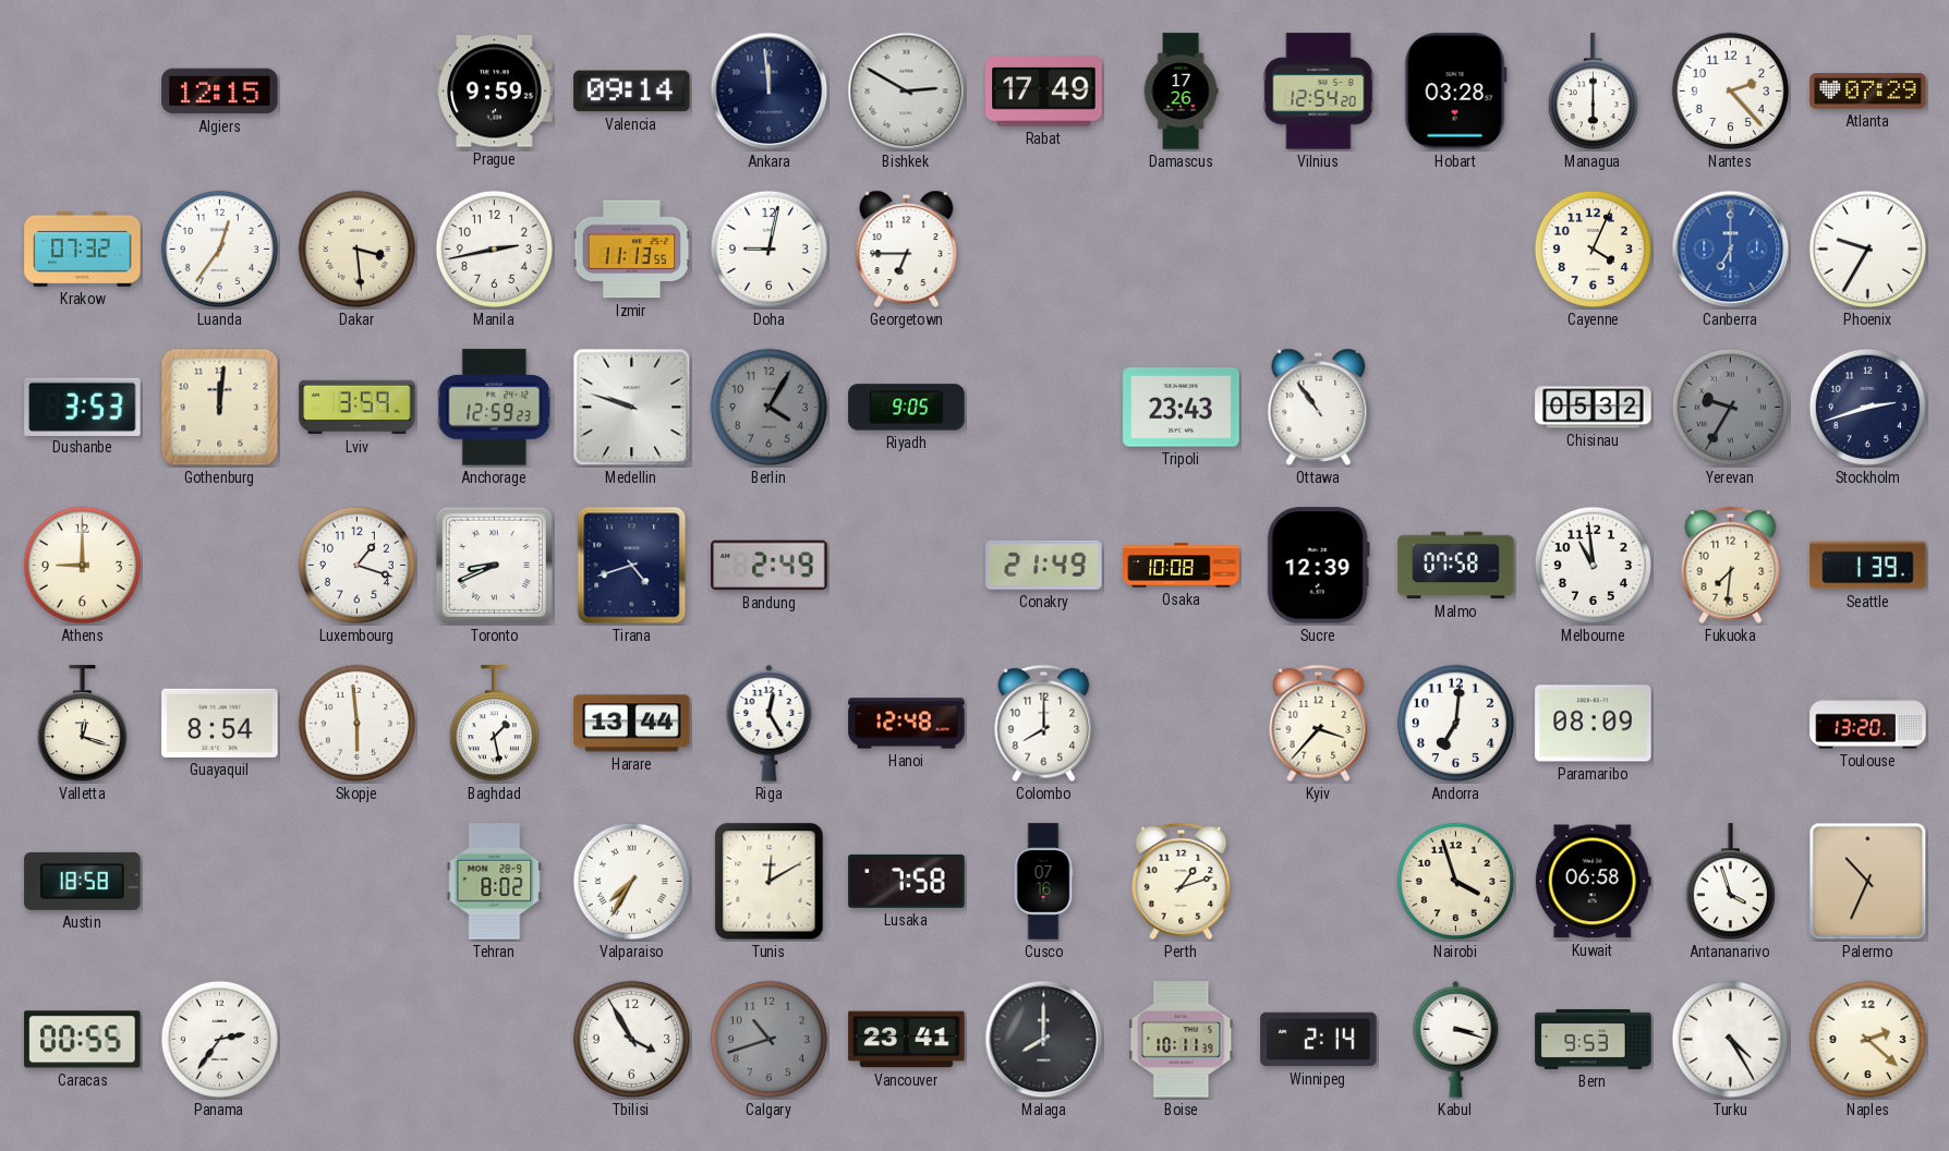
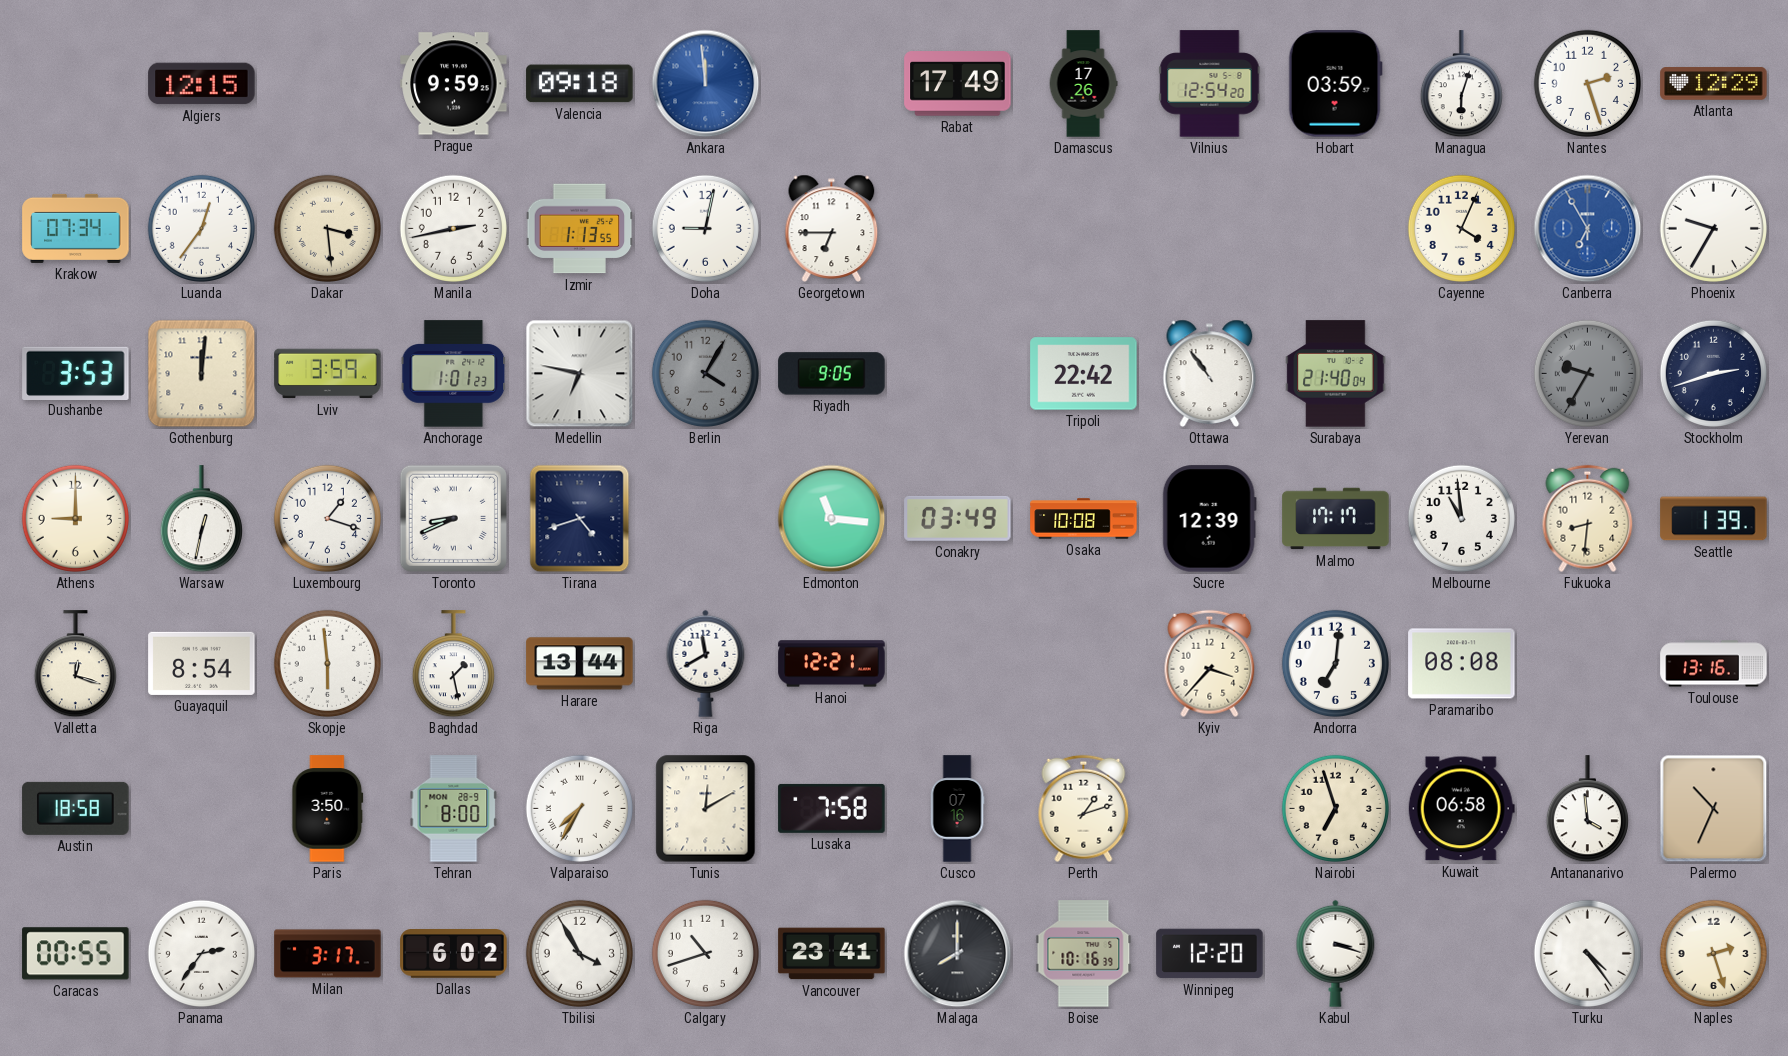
Valencia: 09:14 -> 09:18 (580, 84)
Ankara dial: navy -> blue (706, 84)
Bishkek: 2:50 -> none (907, 92)
Hobart: 03:28 -> 03:59 (1335, 84)
Managua: 6:00 -> 6:03 (1461, 84)
Nantes: 2:23 -> 2:27 (1587, 83)
Atlanta: 07:29 -> 12:29 (1714, 84)
Krakow: 07:32 -> 07:34 (76, 228)
Izmir: 11:13 -> 1:13 (580, 229)
Canberra: 7:00 -> 6:55 (1588, 229)
Anchorage: 12:59 -> 1:01 (454, 374)
Medellin: 9:48 -> 6:47 (580, 374)
Tripoli: 23:43 -> 22:42 (1084, 374)
Surabaya: none -> 21:40 (1336, 374)
Chisinau: 05:32 -> none (1594, 408)
Warsaw: none -> 12:32 (201, 519)
Bandung: 2:49 -> none (770, 566)
Edmonton: none -> 11:16 (832, 519)
Conakry: 21:49 -> 03:49 (958, 518)
Malmo: 07:58 -> 17:17 (1336, 519)
Fukuoka: 7:31 -> 8:31 (1588, 519)
Riga: 12:25 -> 11:40 (706, 663)
Hanoi: 12:48 -> 12:21 (832, 664)
Colombo: 8:00 -> none (1044, 724)
Paramaribo: 08:09 -> 08:08 (1462, 664)
Toulouse: 13:20 -> 13:16 (1714, 664)
Paris: none -> 3:50 (328, 809)
Tehran: 8:02 -> 8:00 (454, 809)
Nairobi: 3:57 -> 6:57 (1335, 808)
Antananarivo: 3:57 -> 3:59 (1587, 809)
Milan: none -> 3:17 (328, 954)
Dallas: none -> 6:02 (454, 954)
Calgary dial: grey -> white (705, 953)
Boise: 10:11 -> 10:16 (1084, 954)
Winnipeg: 2:14 -> 12:20 (1210, 954)
Bern: 9:53 -> none (1594, 1039)
Turku: 4:25 -> 4:24 (1587, 953)
Naples: 2:22 -> 2:27 (1713, 953)
